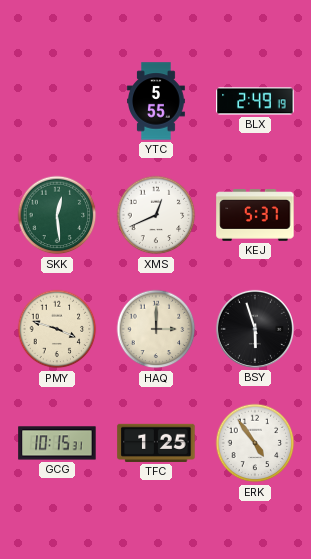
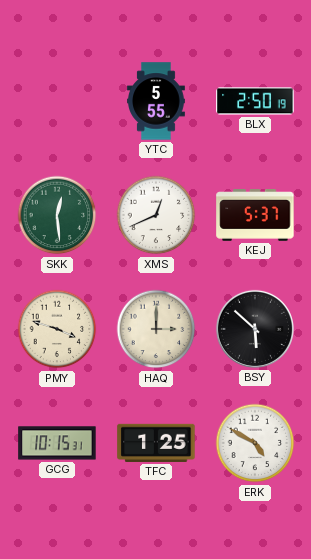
BLX: 2:49 -> 2:50 (255, 101)
BSY: 5:57 -> 5:52 (255, 329)
ERK: 4:54 -> 4:50 (255, 443)
